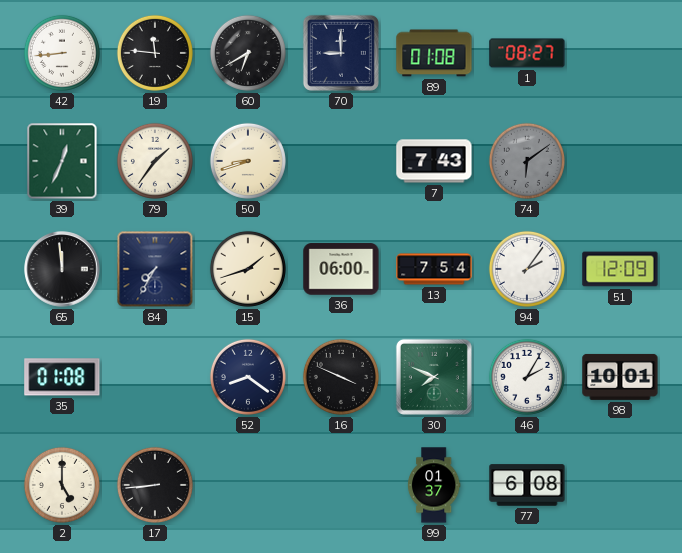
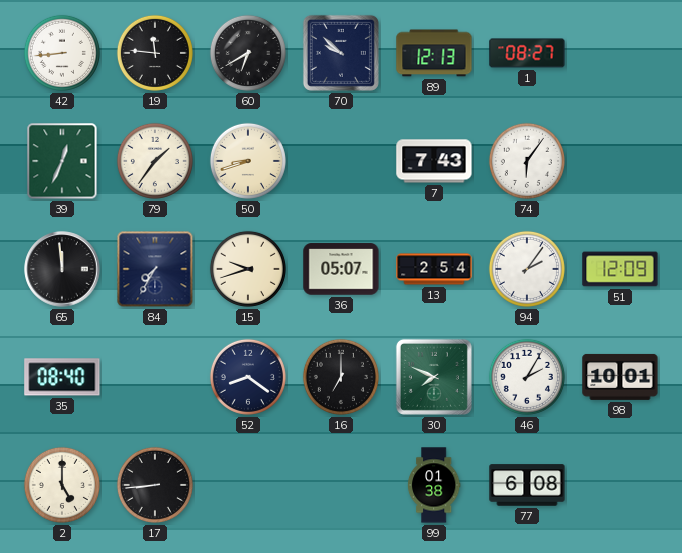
70: 9:00 -> 9:52 (341, 53)
89: 01:08 -> 12:13 (434, 53)
74: 6:09 -> 6:06 (527, 161)
74 dial: grey -> white (527, 161)
15: 1:42 -> 9:42 (248, 269)
36: 06:00 -> 05:07 (341, 269)
13: 7:54 -> 2:54 (434, 269)
35: 01:08 -> 08:40 (62, 377)
16: 3:49 -> 7:00 (341, 377)
99: 01:37 -> 01:38 (434, 485)
